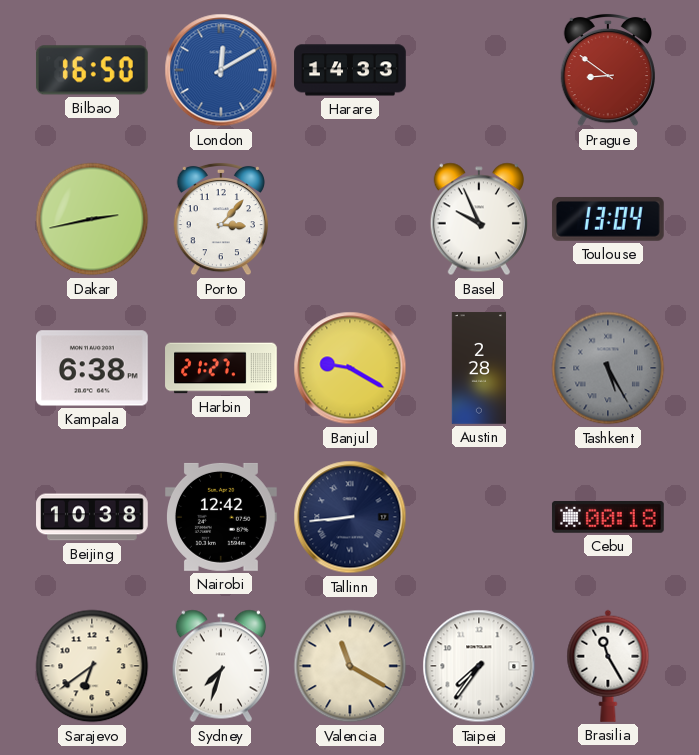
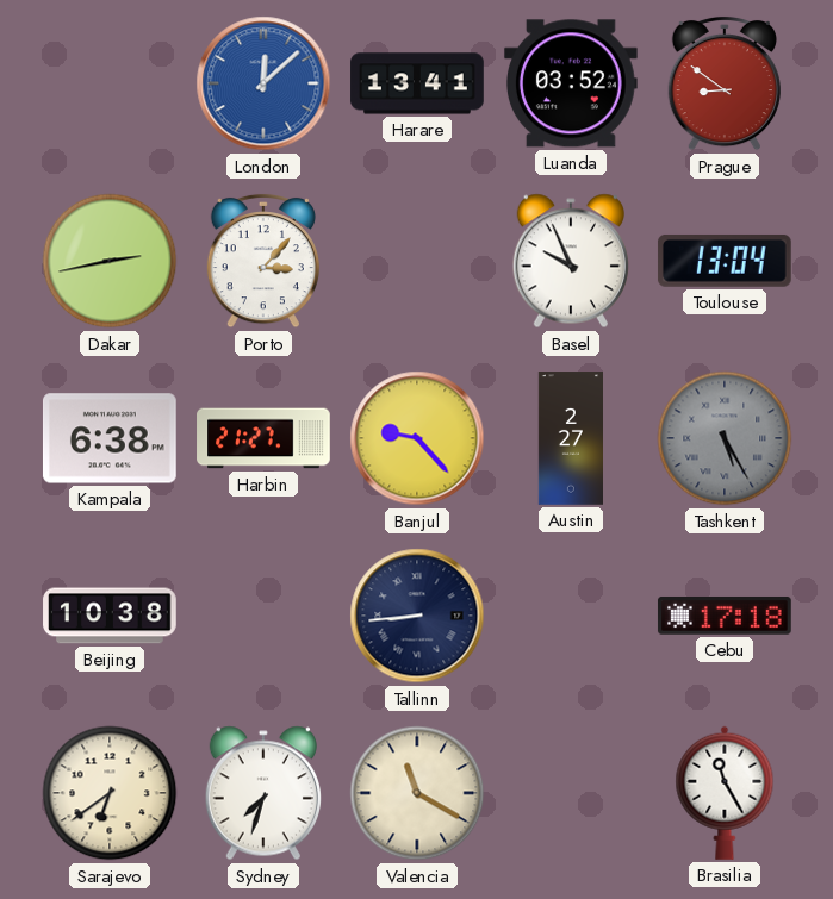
Bilbao: 16:50 -> none (92, 70)
London: 12:10 -> 12:08 (263, 83)
Harare: 14:33 -> 13:41 (417, 83)
Luanda: none -> 03:52 (571, 83)
Banjul: 9:20 -> 9:23 (417, 438)
Austin: 2:28 -> 2:27 (570, 438)
Nairobi: 12:42 -> none (222, 517)
Cebu: 00:18 -> 17:18 (725, 616)
Taipei: 7:36 -> none (479, 666)
